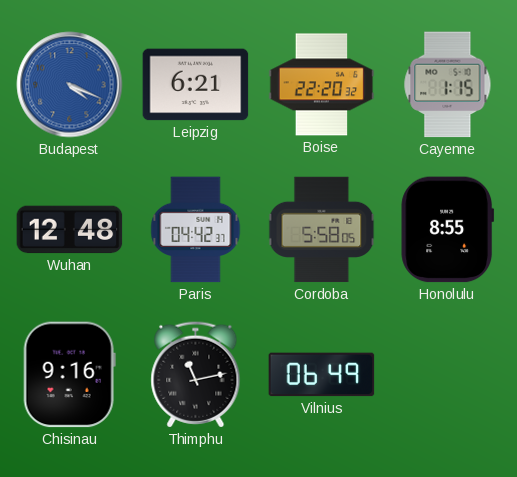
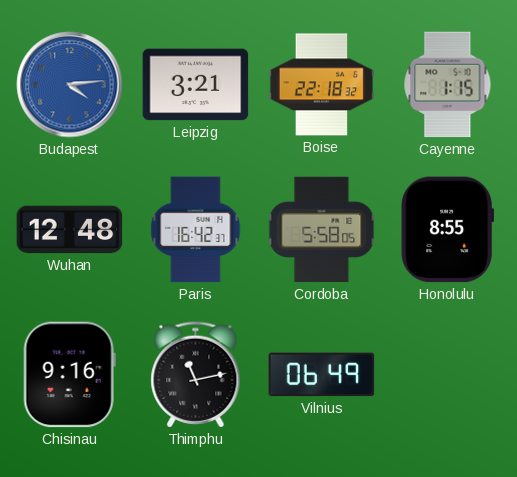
Budapest: 4:19 -> 4:14 (70, 85)
Leipzig: 6:21 -> 3:21 (196, 85)
Boise: 22:20 -> 22:18 (322, 85)
Paris: 04:42 -> 16:42 (196, 230)
